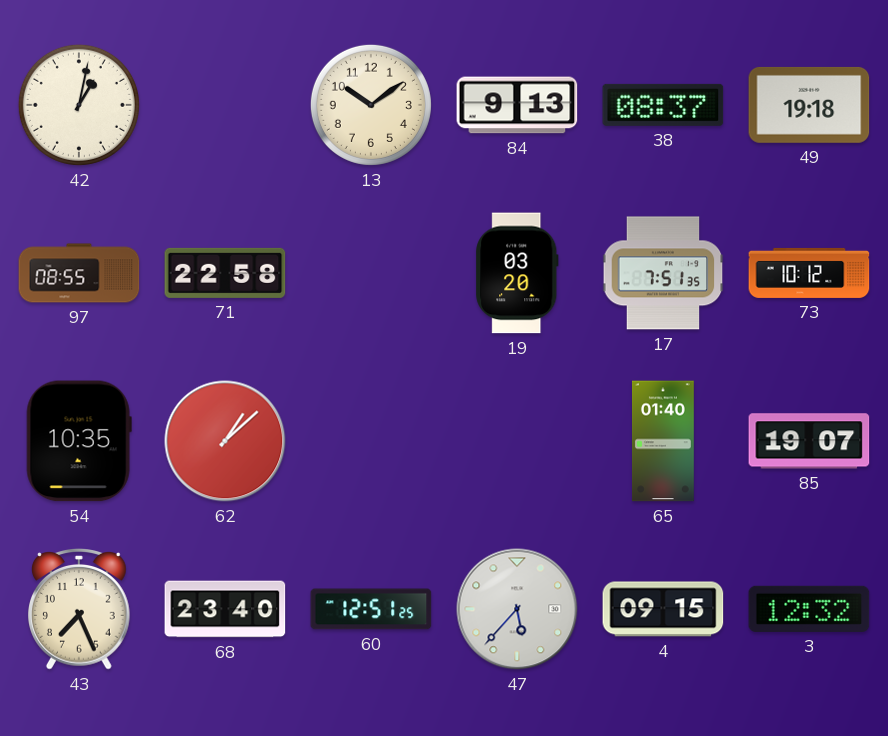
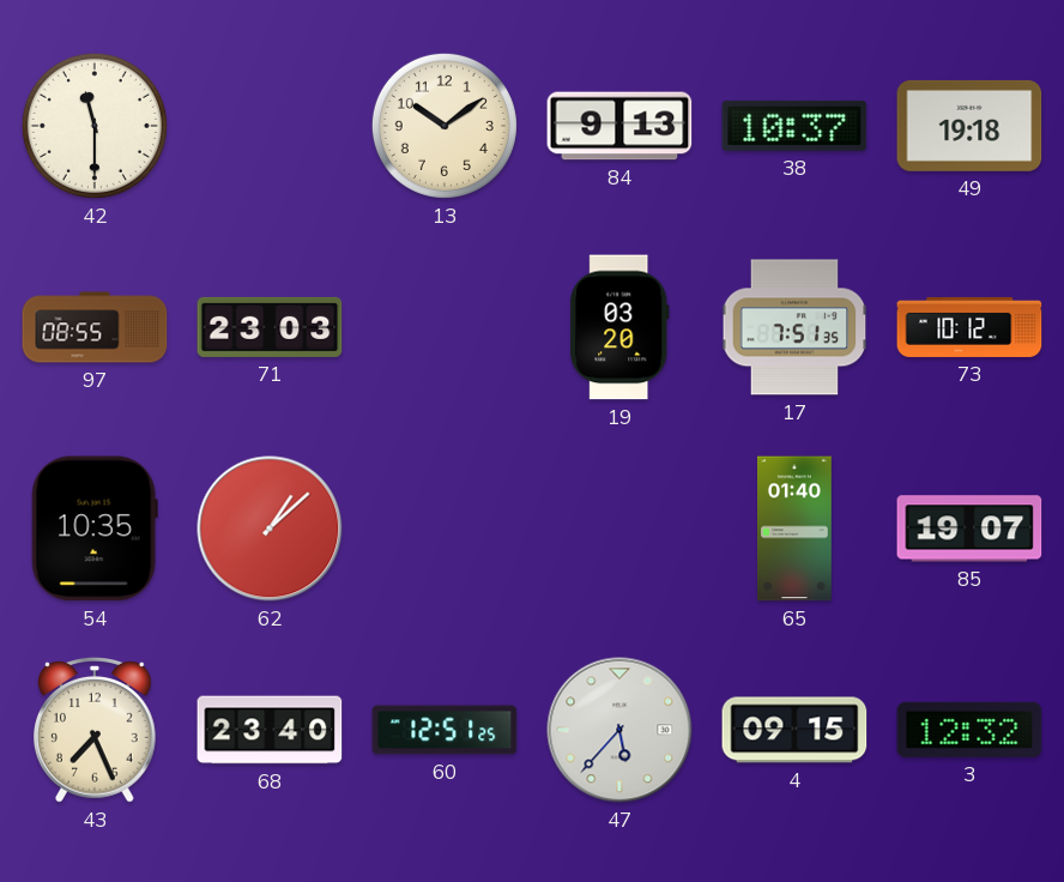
42: 1:02 -> 11:30 (95, 126)
38: 08:37 -> 10:37 (794, 126)
71: 22:58 -> 23:03 (270, 327)
